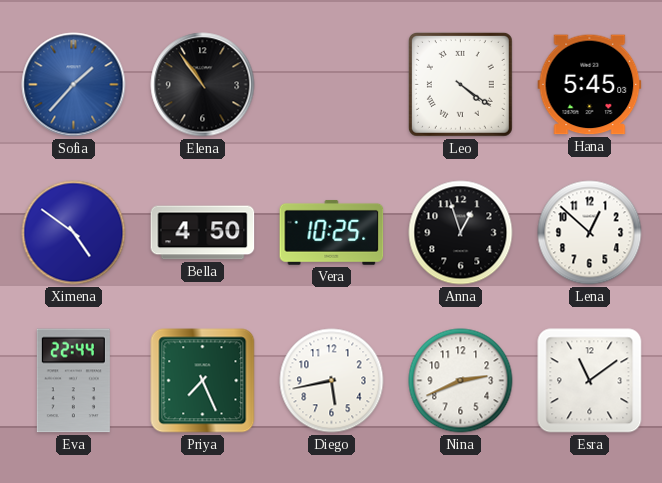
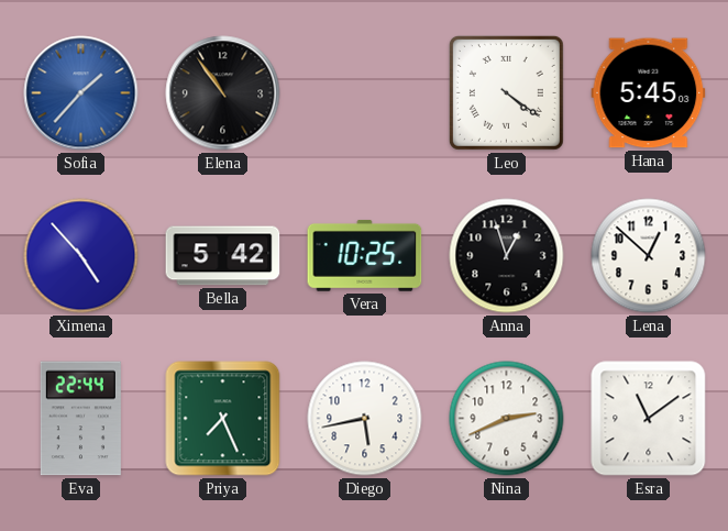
Ximena: 4:51 -> 4:53 (81, 256)
Bella: 4:50 -> 5:42 (223, 256)
